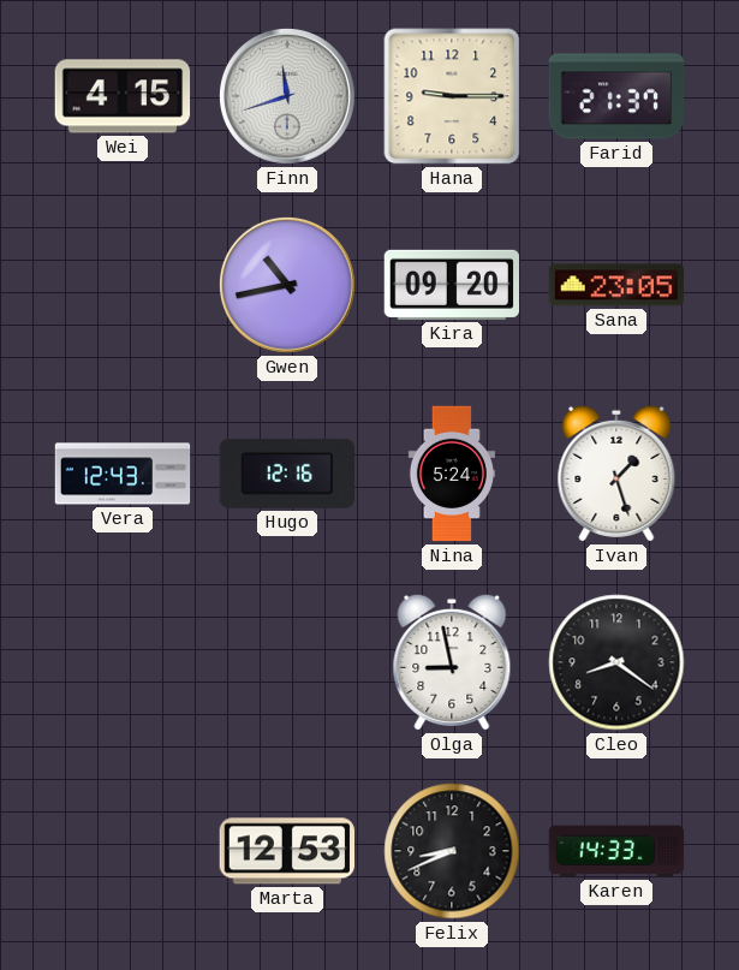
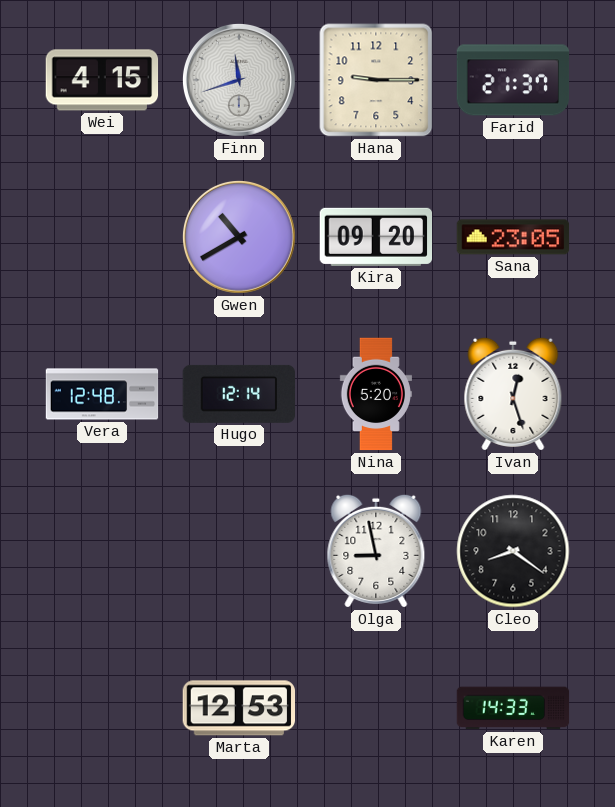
Gwen: 10:43 -> 10:40 (239, 237)
Vera: 12:43 -> 12:48 (102, 394)
Hugo: 12:16 -> 12:14 (238, 394)
Nina: 5:24 -> 5:20 (376, 394)
Ivan: 1:27 -> 12:27 (513, 394)
Felix: 8:41 -> none (452, 851)
